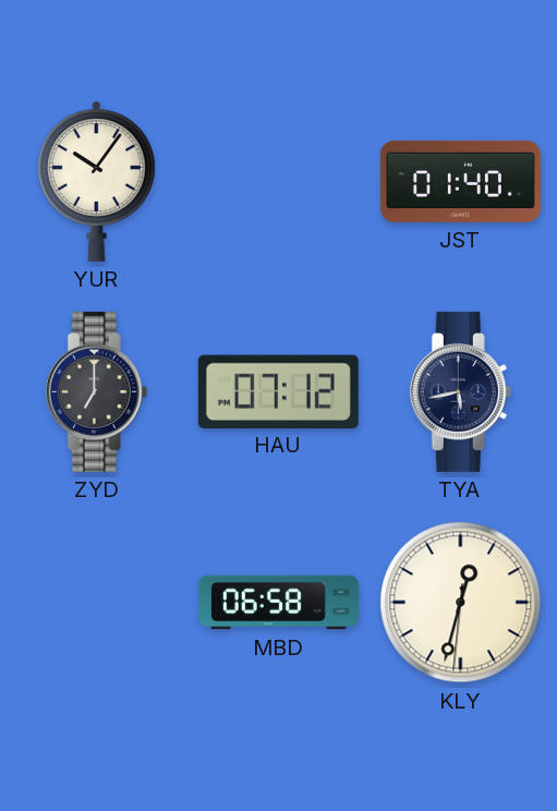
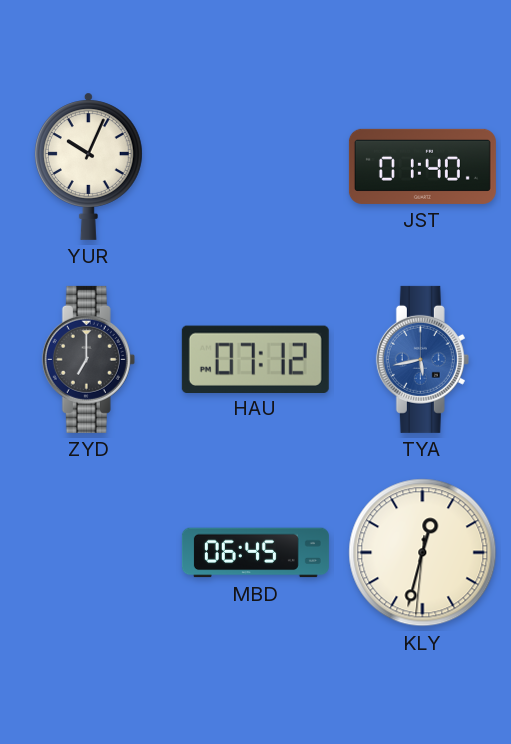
YUR: 10:06 -> 10:04 (88, 166)
TYA dial: navy -> blue (422, 359)
MBD: 06:58 -> 06:45 (255, 553)
